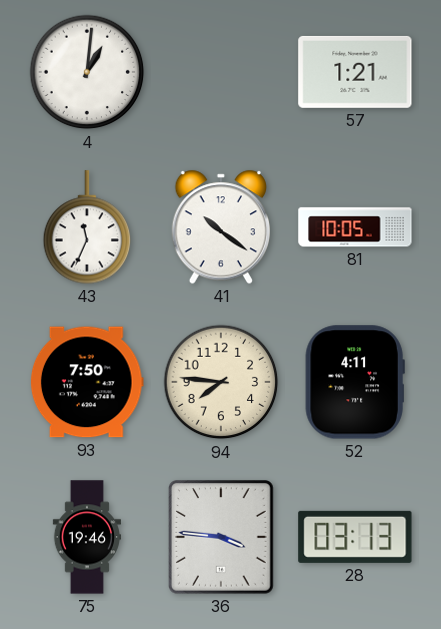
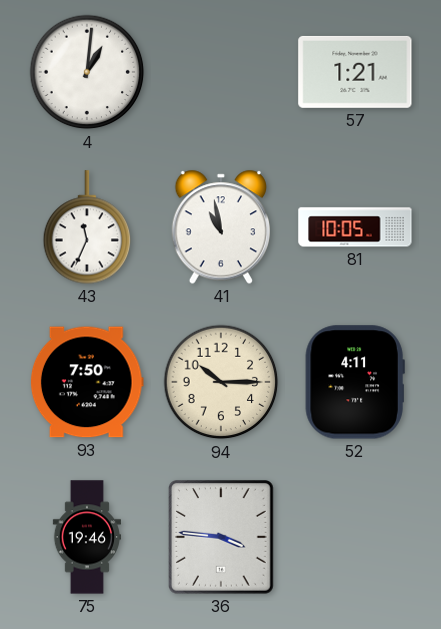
41: 10:21 -> 10:58 (220, 227)
94: 7:46 -> 10:15 (221, 382)
28: 03:13 -> none (355, 537)
